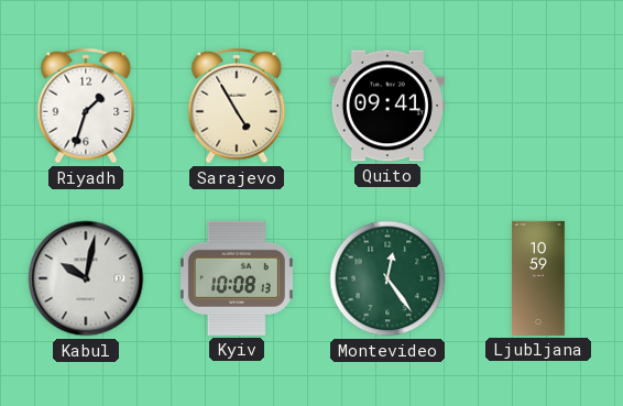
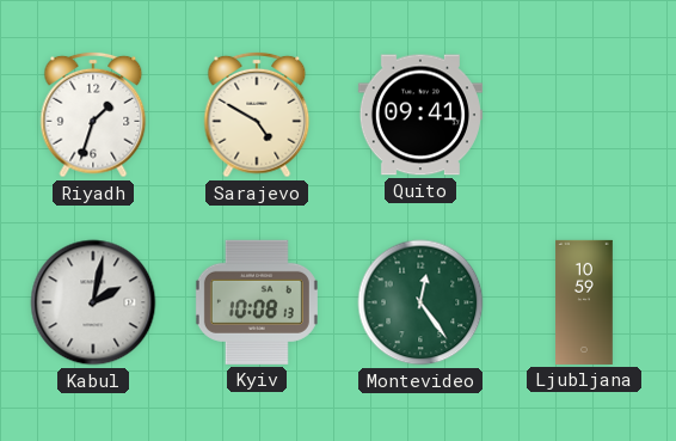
Sarajevo: 4:55 -> 4:50 (257, 115)
Kabul: 10:02 -> 2:02 (93, 302)
